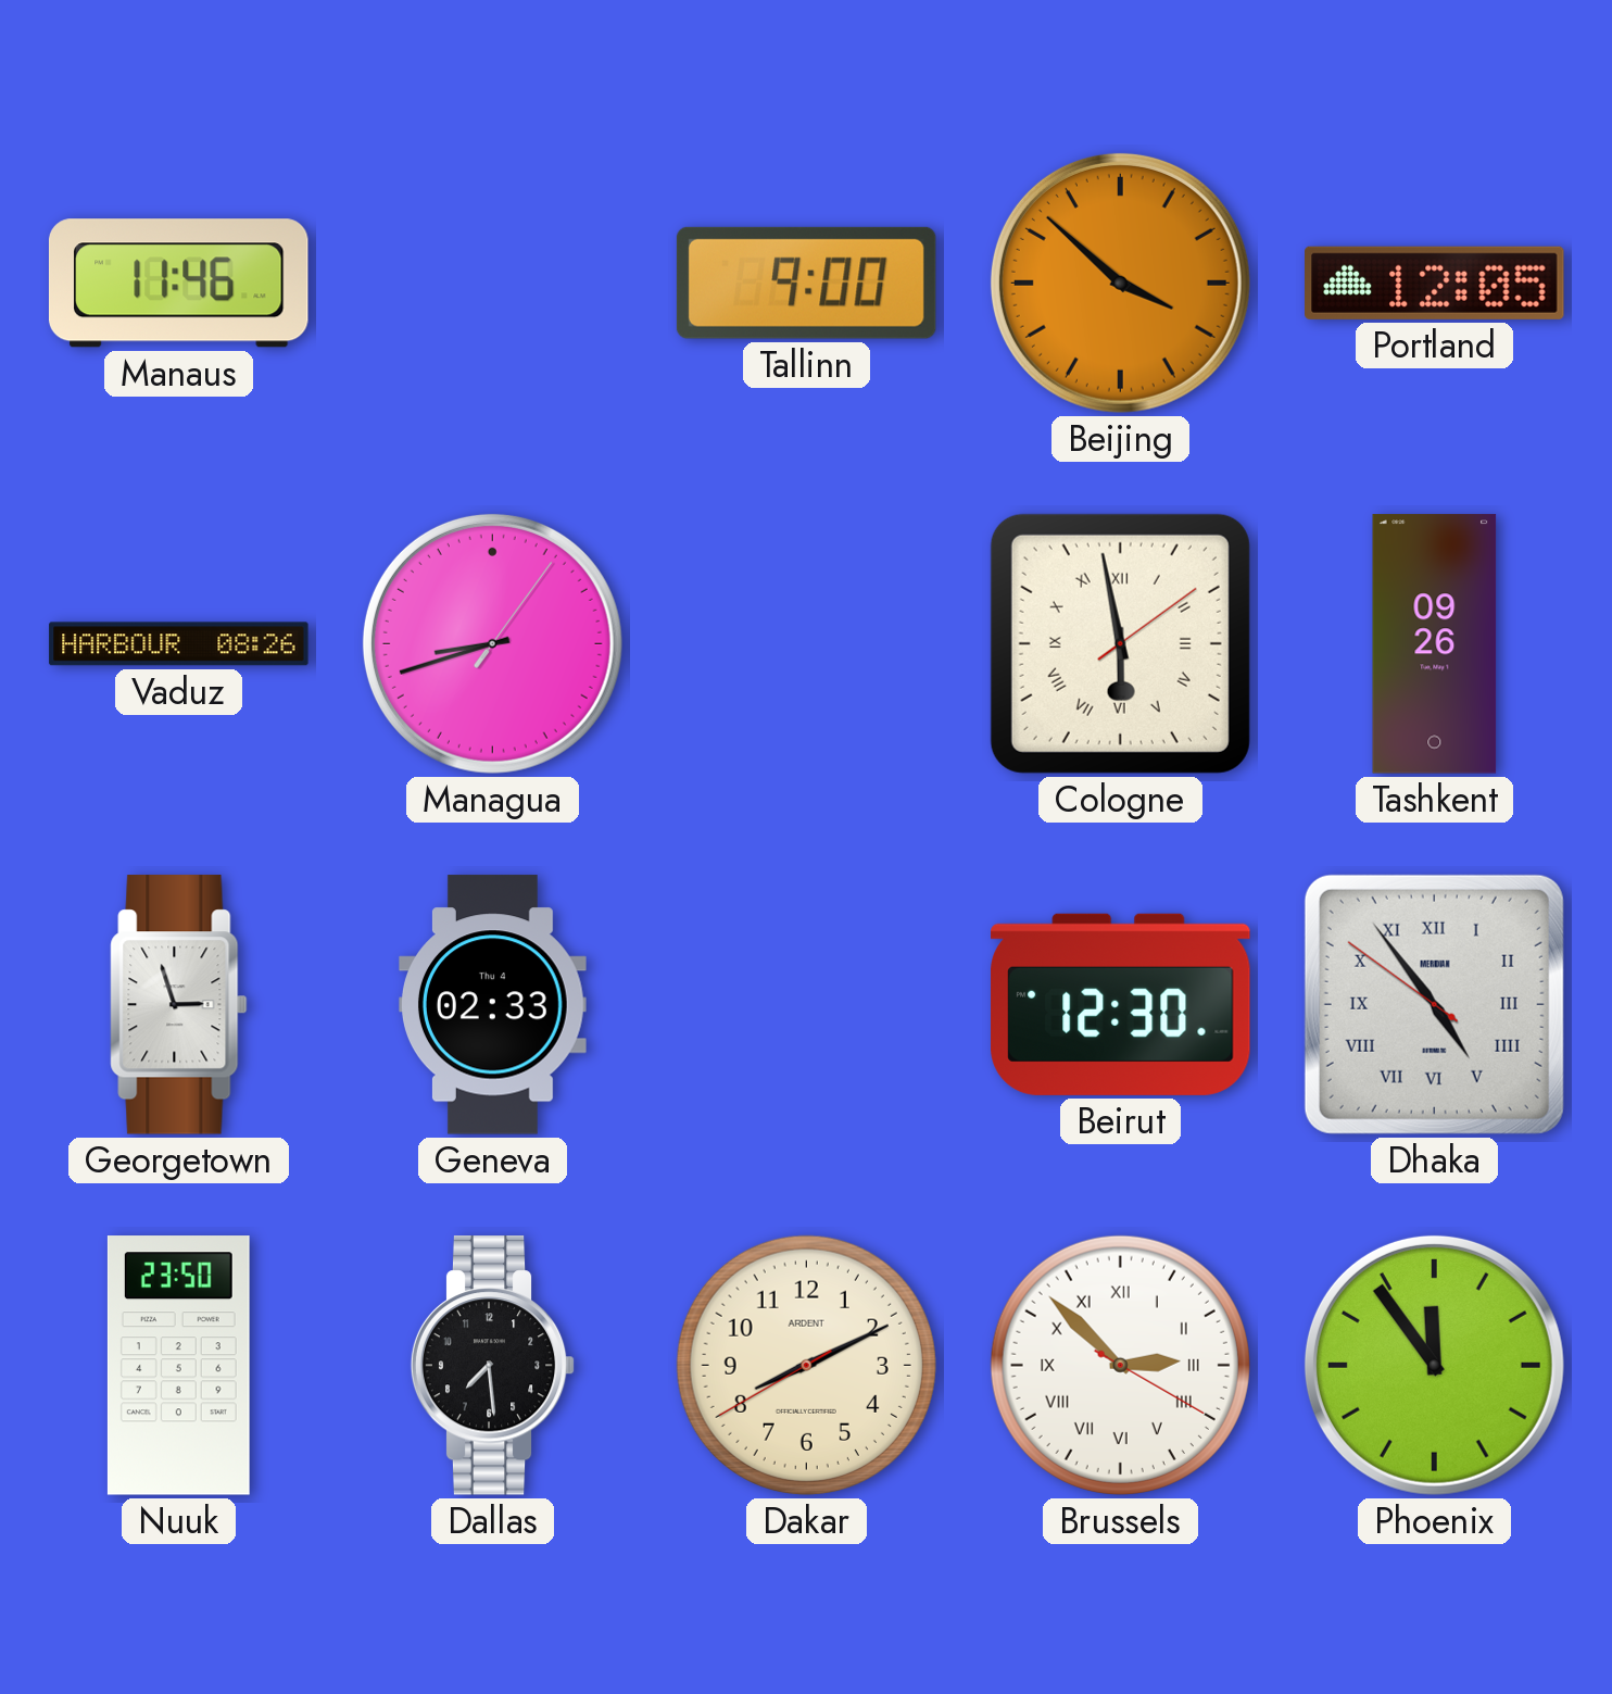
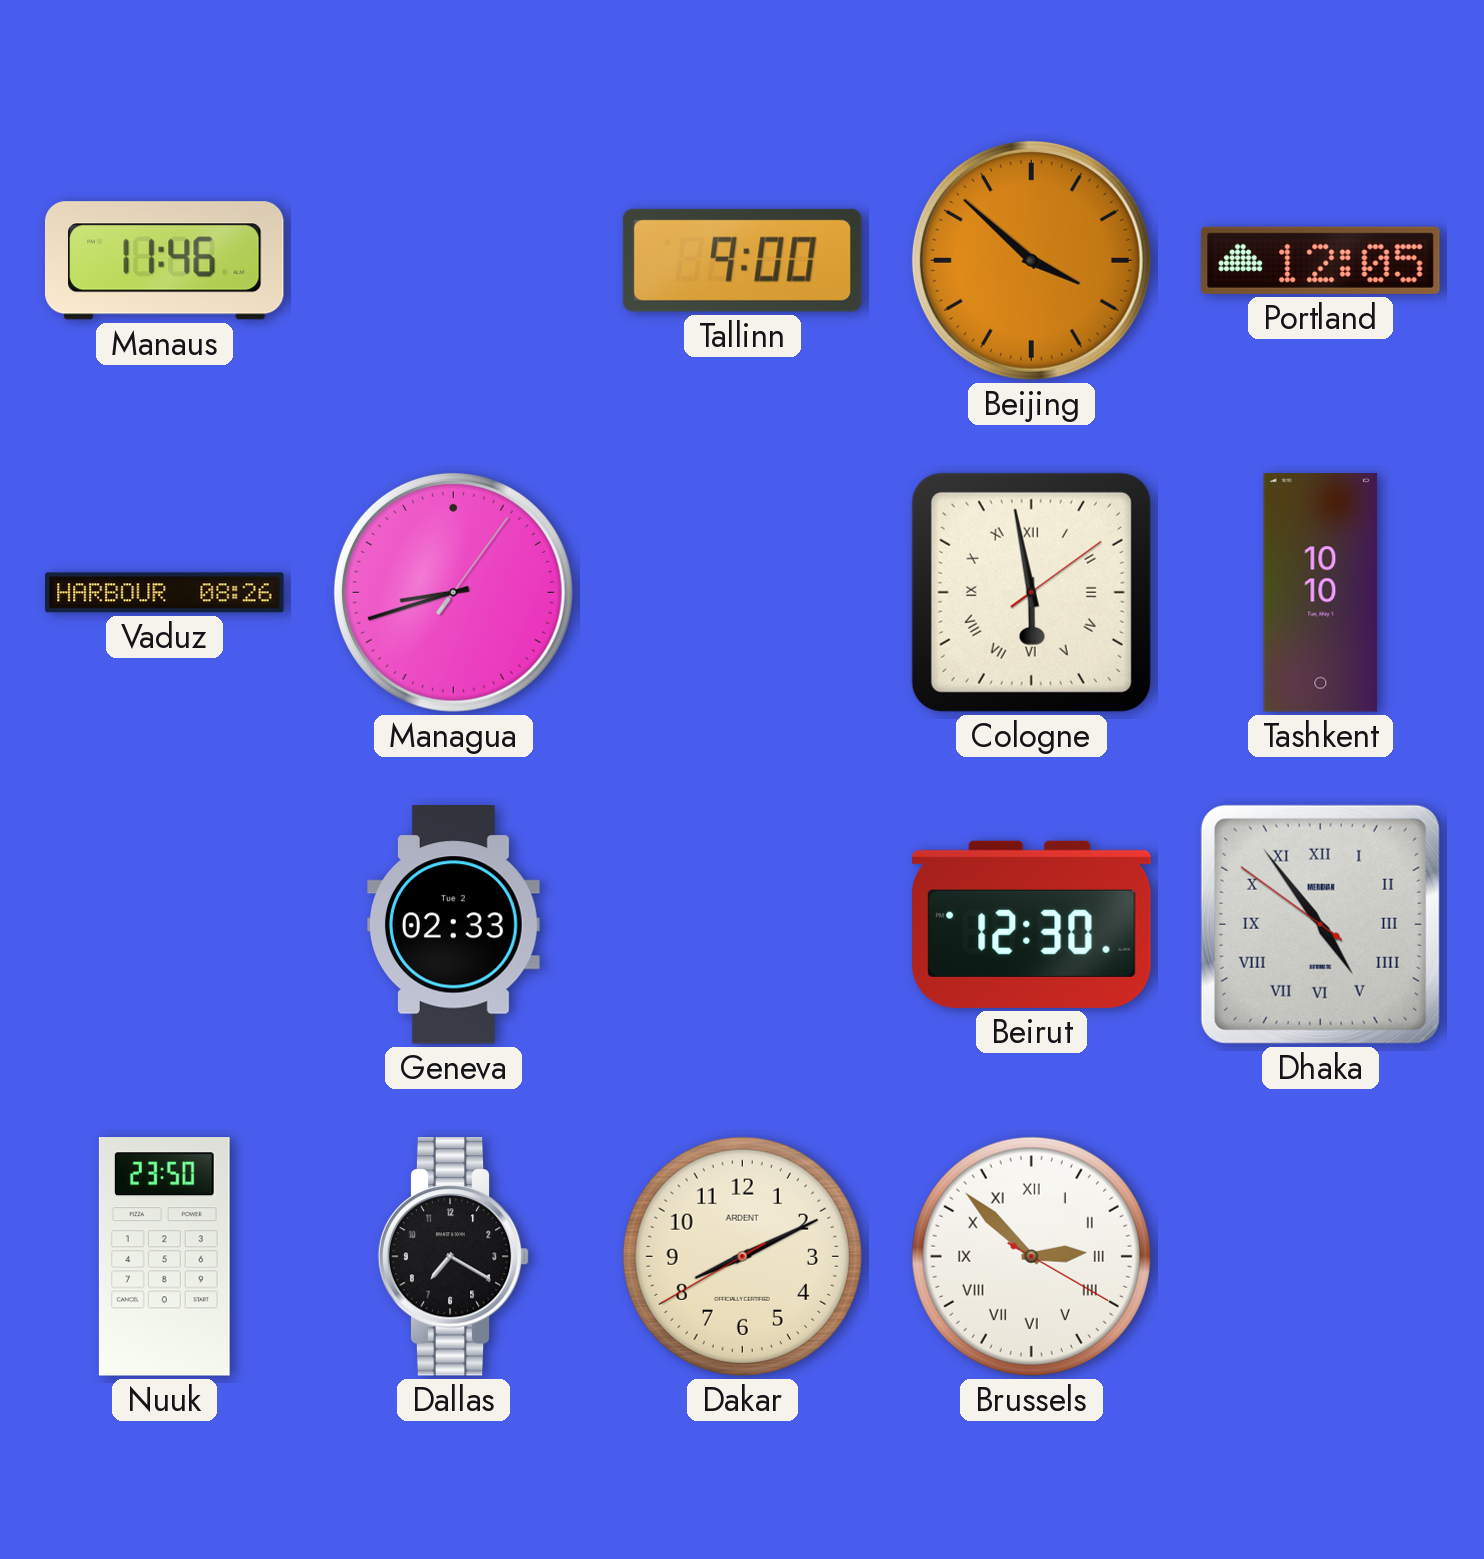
Tashkent: 09:26 -> 10:10 (1321, 593)
Georgetown: 2:57 -> none (179, 1005)
Geneva date: Thu 4 -> Tue 2 (454, 925)
Dallas: 7:29 -> 7:20 (454, 1257)
Phoenix: 11:54 -> none (1434, 1365)
